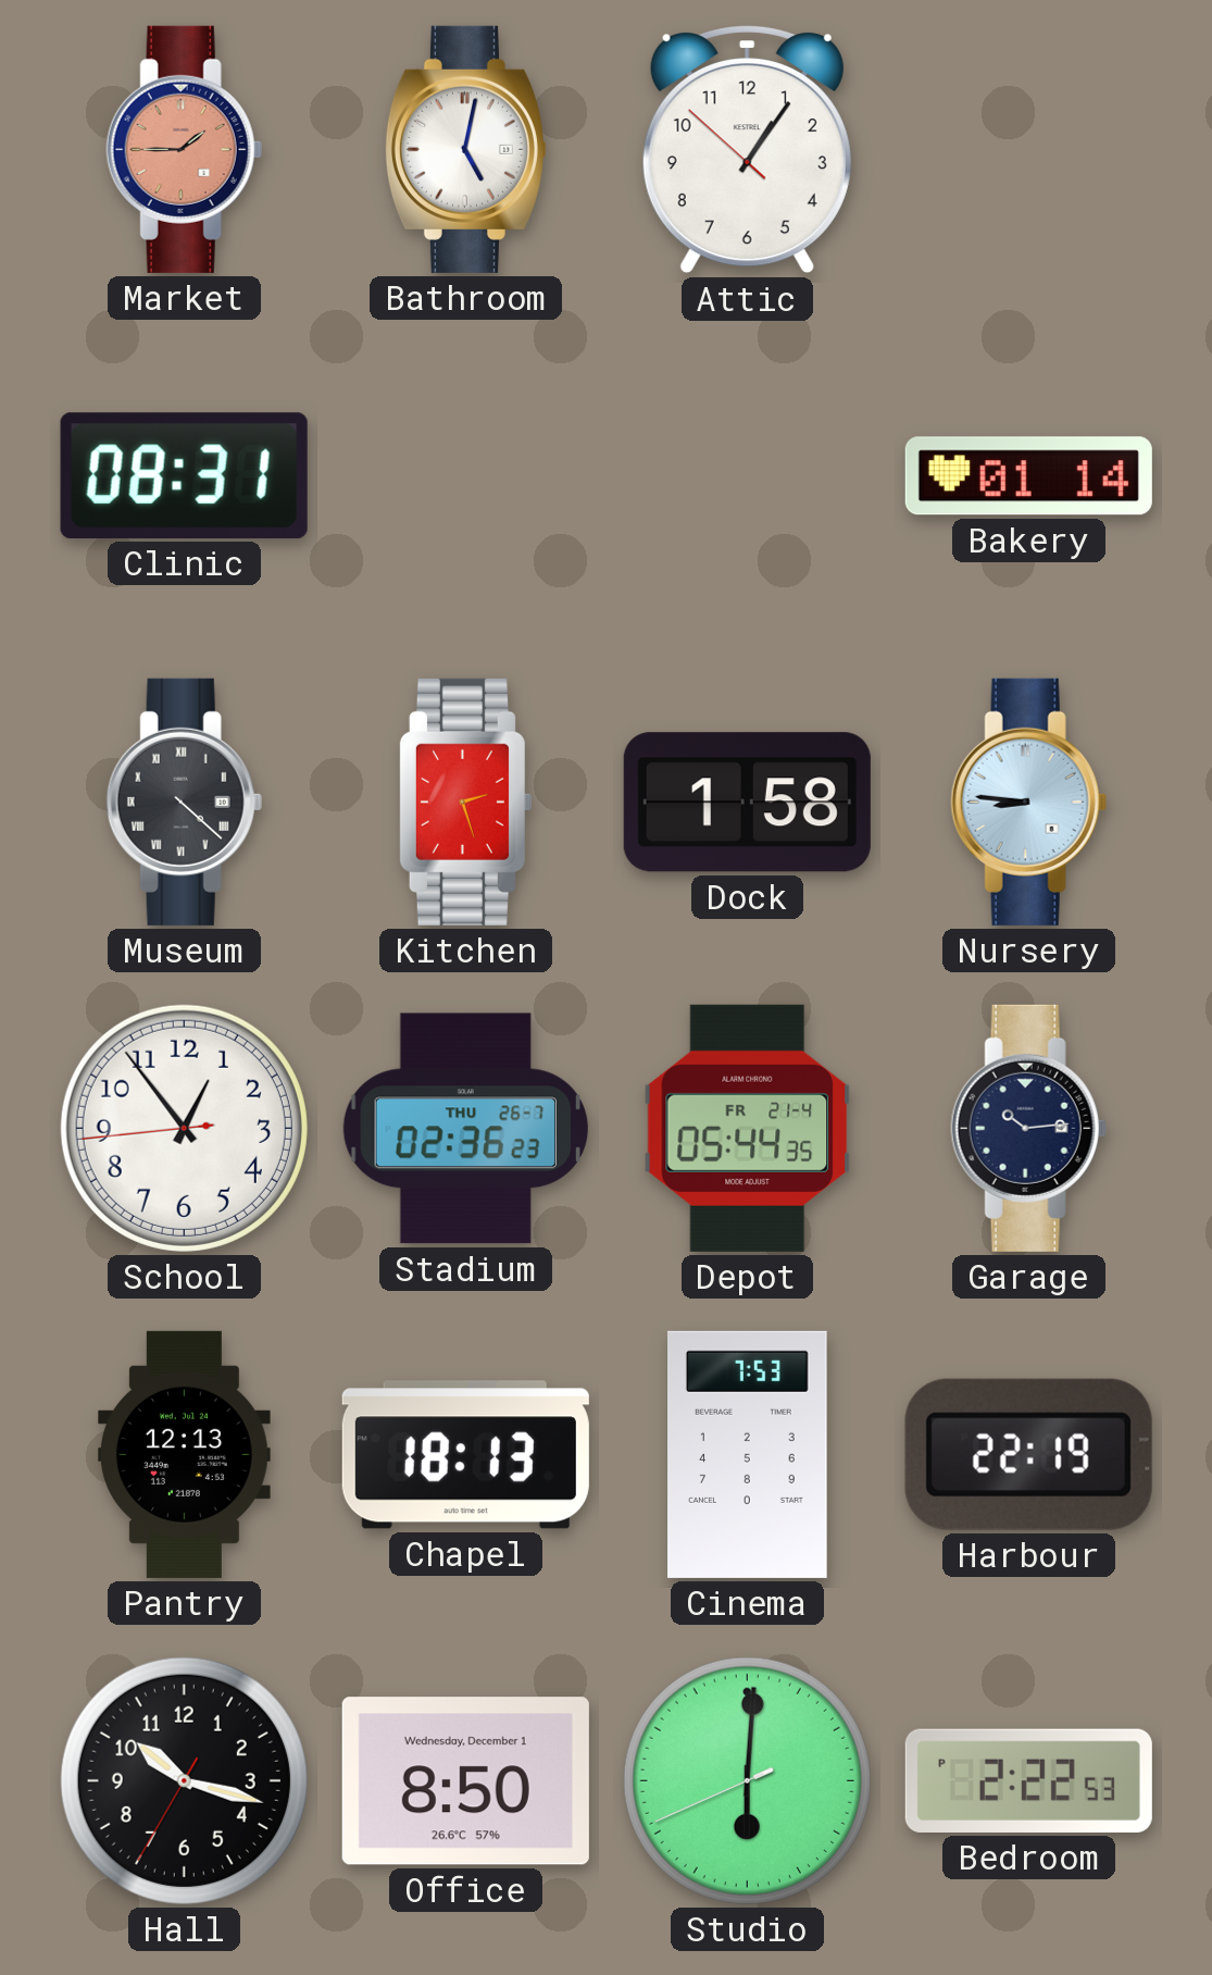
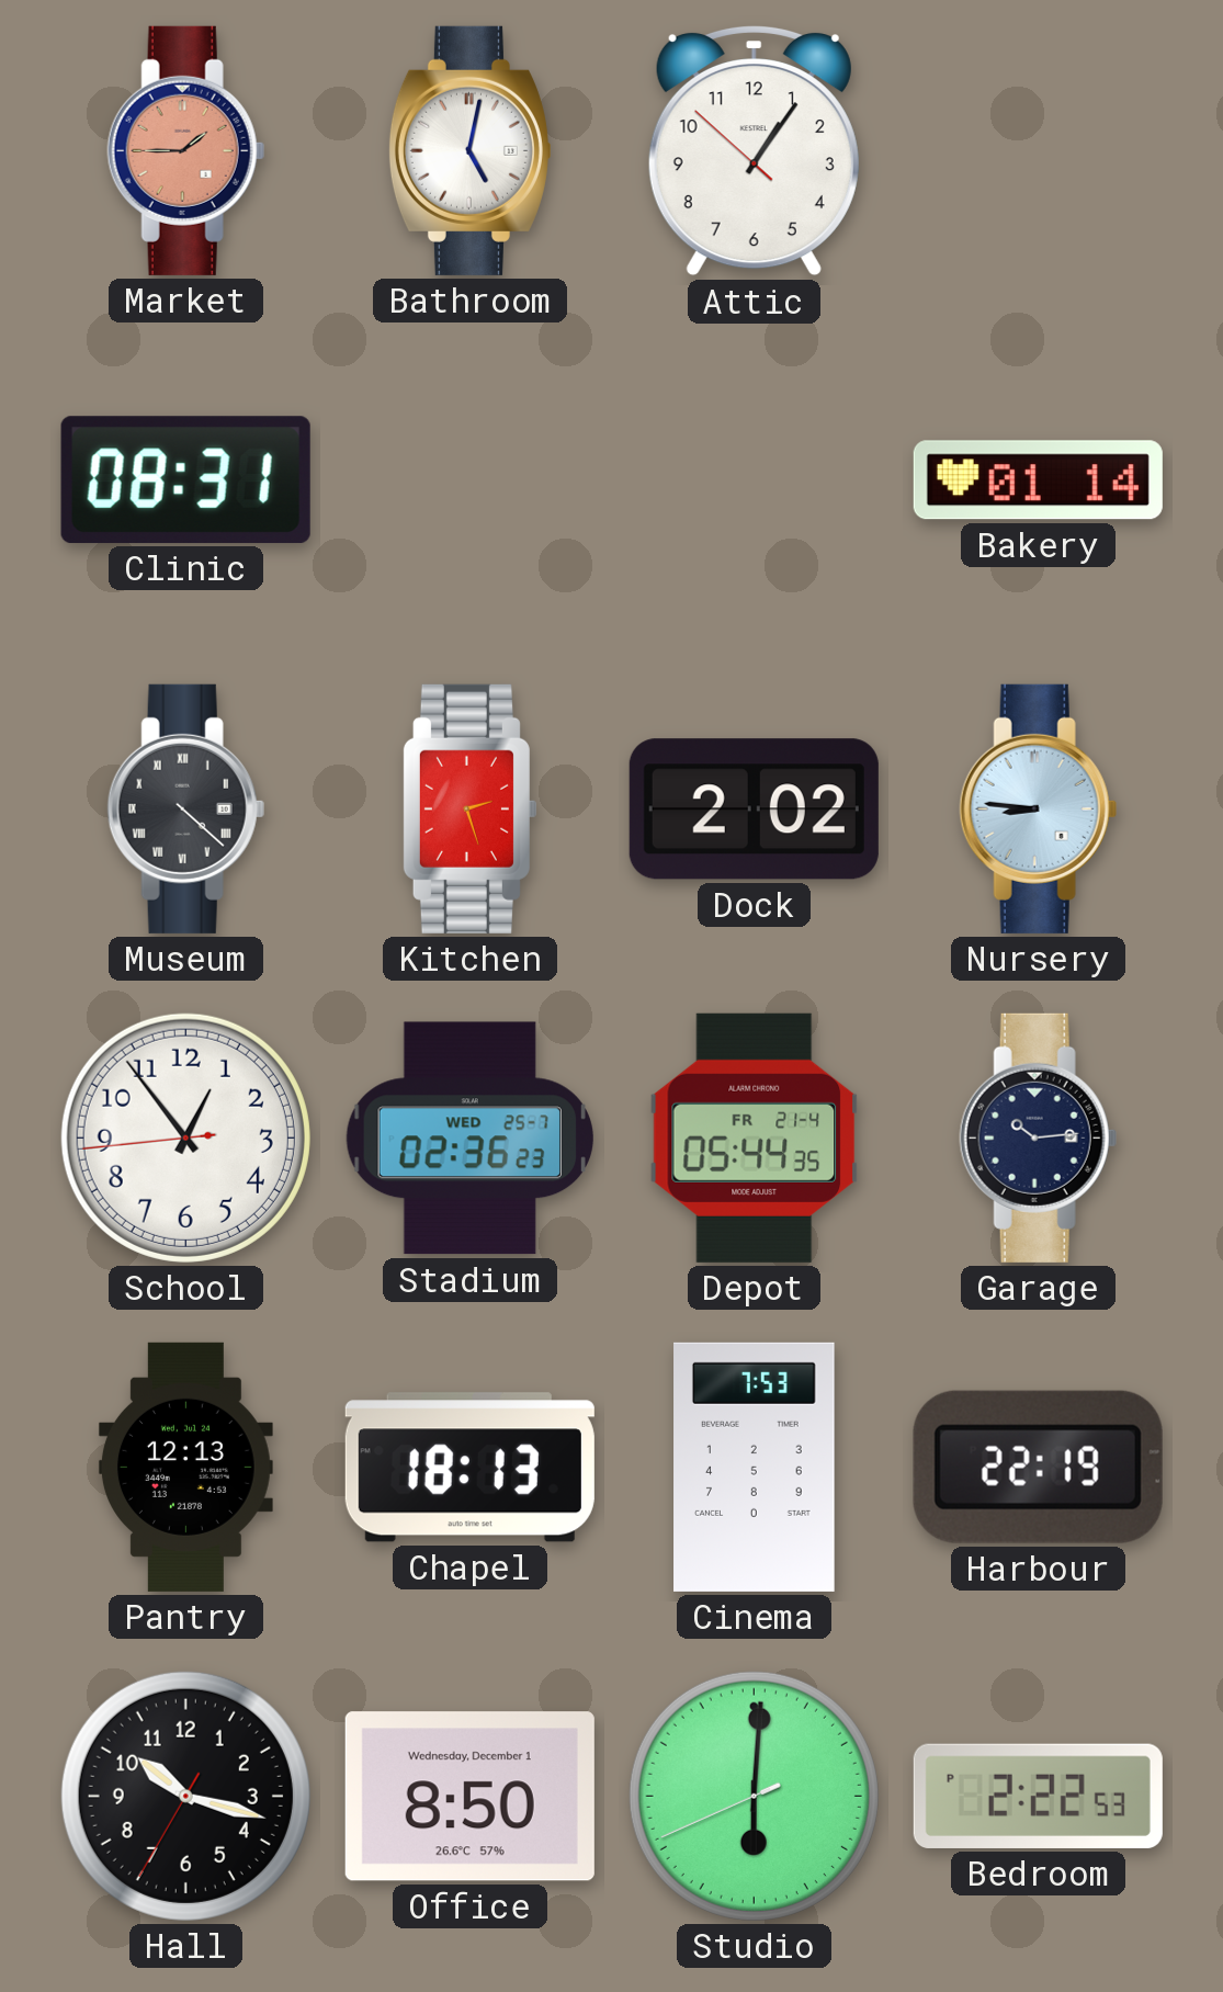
Dock: 1:58 -> 2:02 (754, 810)
Stadium date: THU 26-7 -> WED 25-7 (469, 1139)
